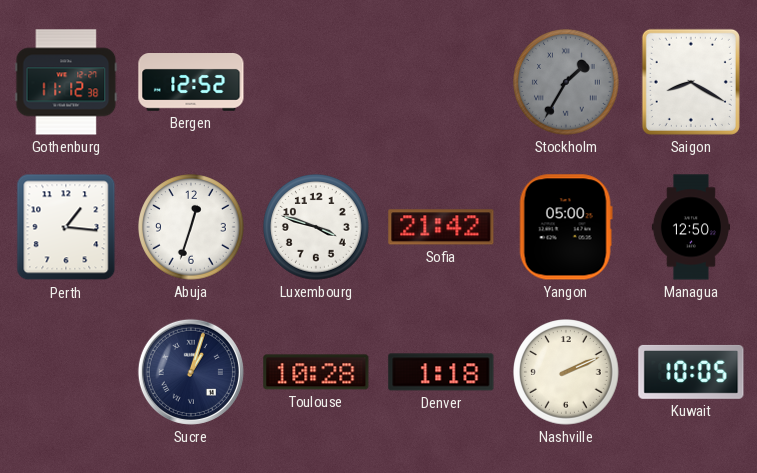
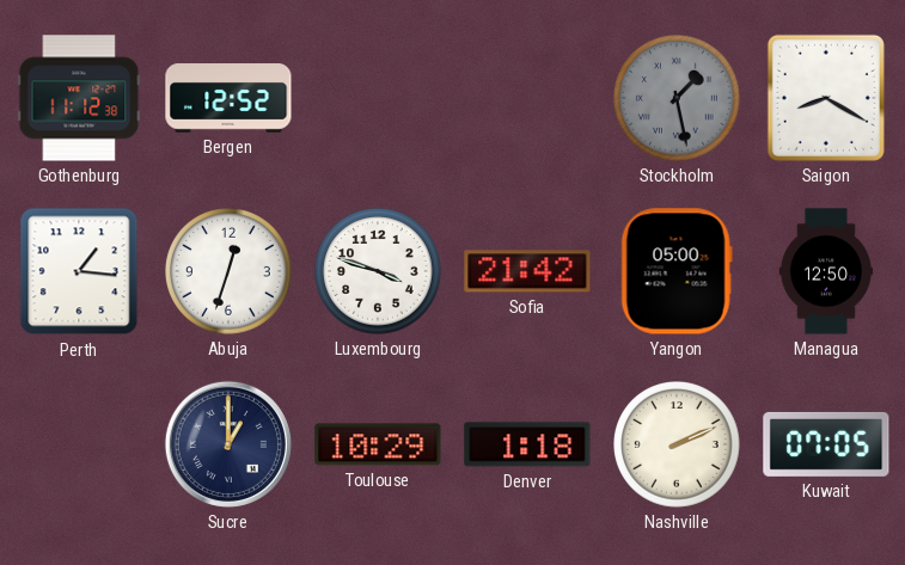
Stockholm: 1:35 -> 1:28 (678, 99)
Sucre: 1:03 -> 1:00 (228, 444)
Toulouse: 10:28 -> 10:29 (378, 444)
Kuwait: 10:05 -> 07:05 (826, 444)
